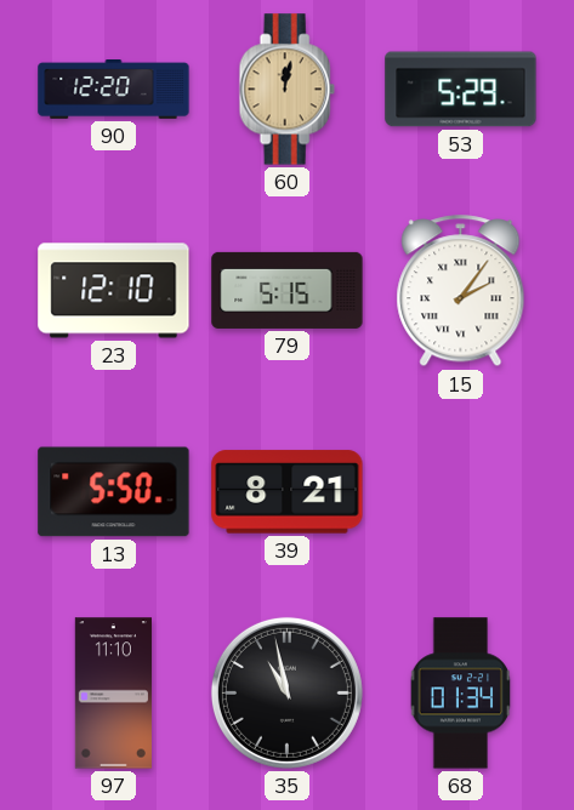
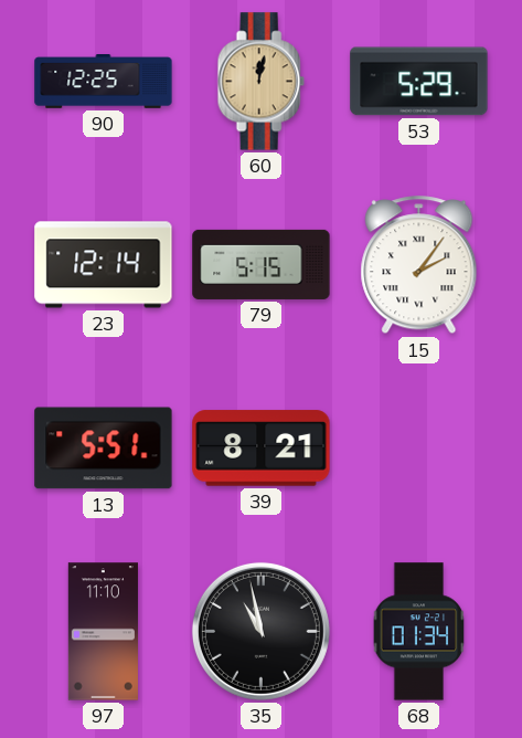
90: 12:20 -> 12:25 (104, 82)
23: 12:10 -> 12:14 (104, 265)
13: 5:50 -> 5:51 (104, 449)
